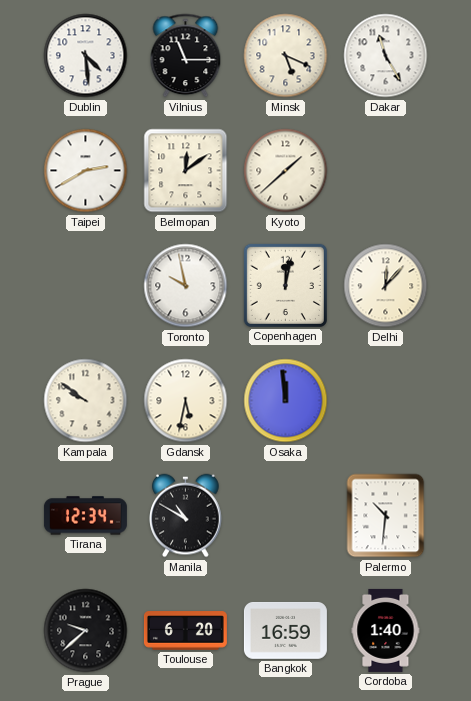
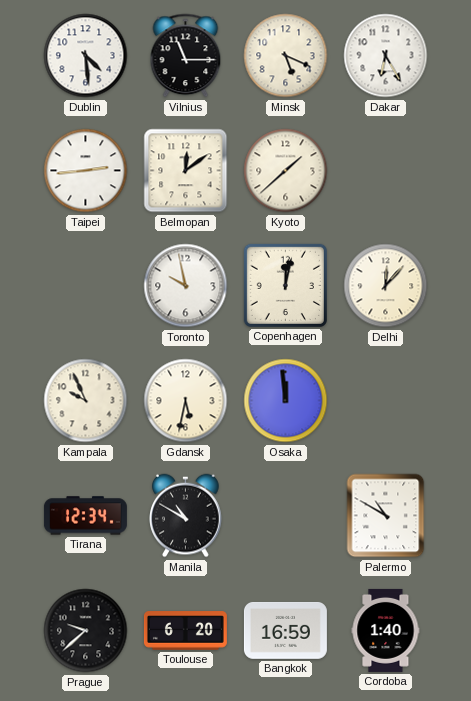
Dakar: 11:25 -> 6:25 (386, 56)
Taipei: 2:40 -> 2:44 (86, 171)
Kampala: 9:51 -> 9:56 (86, 401)
Palermo: 10:31 -> 10:50 (386, 516)
